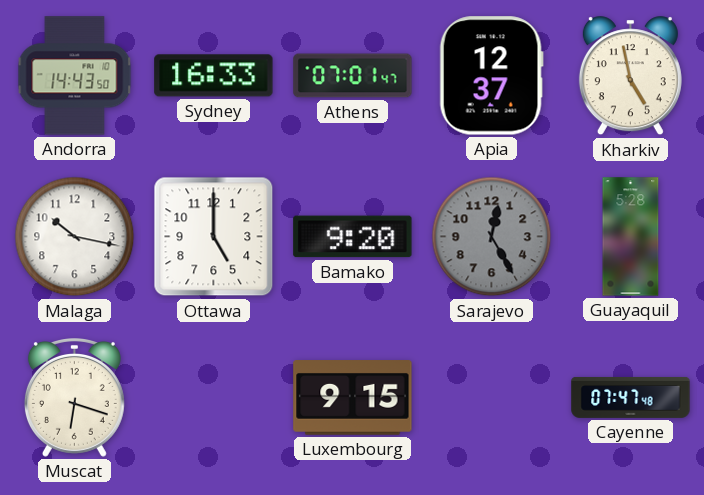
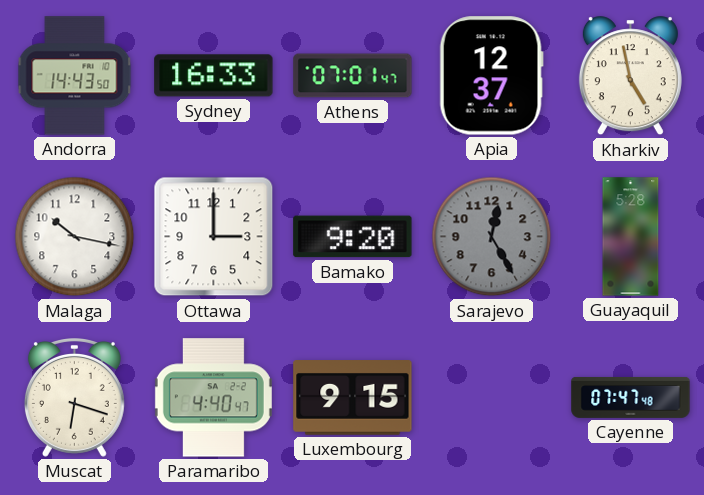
Ottawa: 5:00 -> 3:00 (214, 237)
Paramaribo: none -> 4:40 (213, 398)
